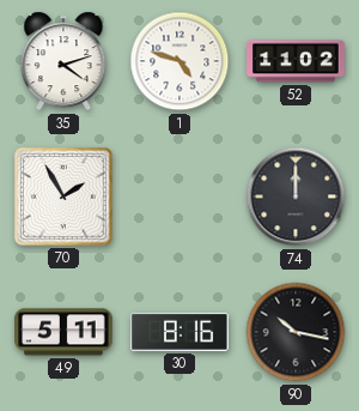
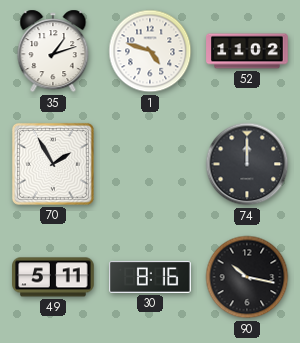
35: 4:12 -> 1:12 (53, 51)
